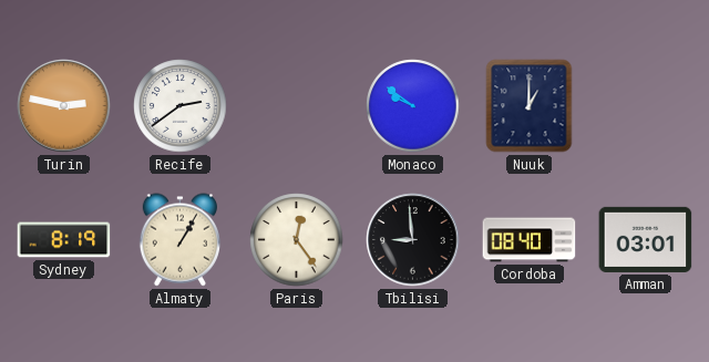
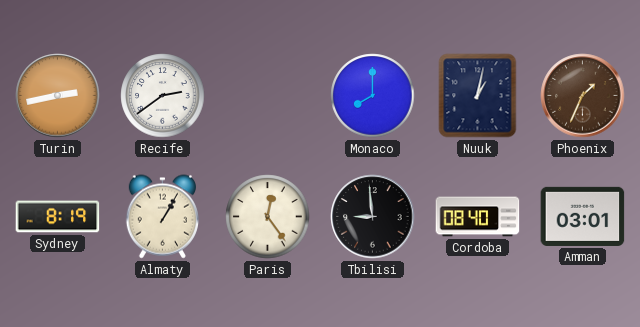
Turin: 2:47 -> 2:43 (58, 96)
Monaco: 9:51 -> 8:00 (373, 96)
Nuuk: 1:00 -> 1:02 (478, 96)
Phoenix: none -> 1:34 (583, 96)
